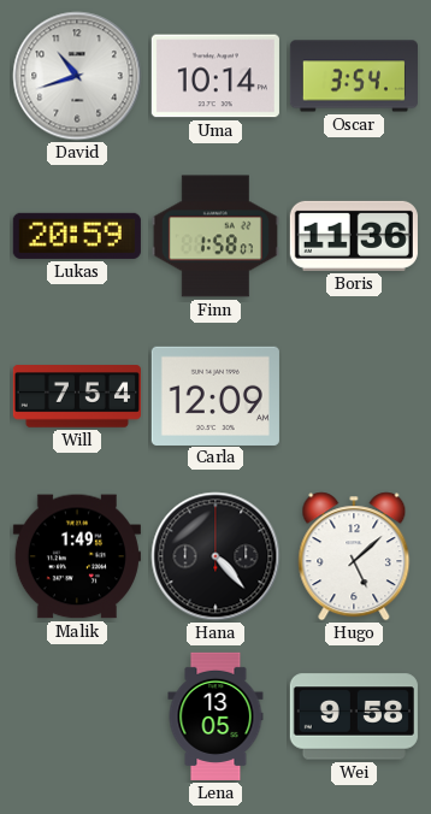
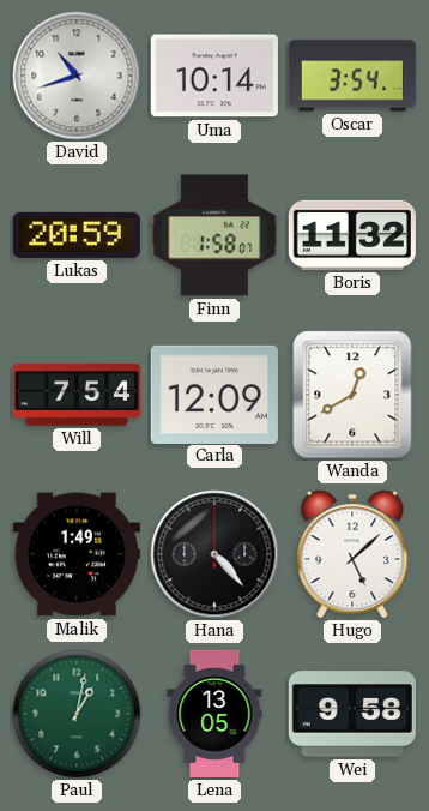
Boris: 11:36 -> 11:32 (352, 235)
Wanda: none -> 12:40 (352, 395)
Paul: none -> 1:02 (77, 714)
